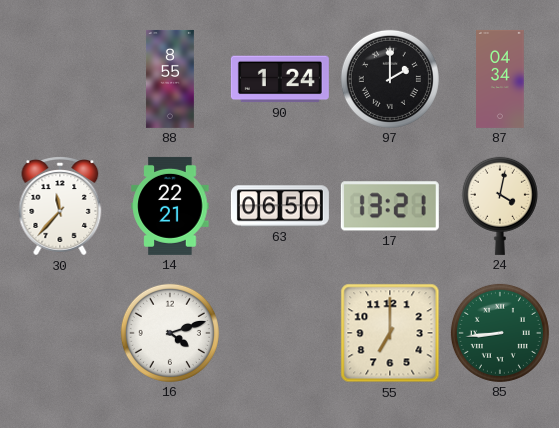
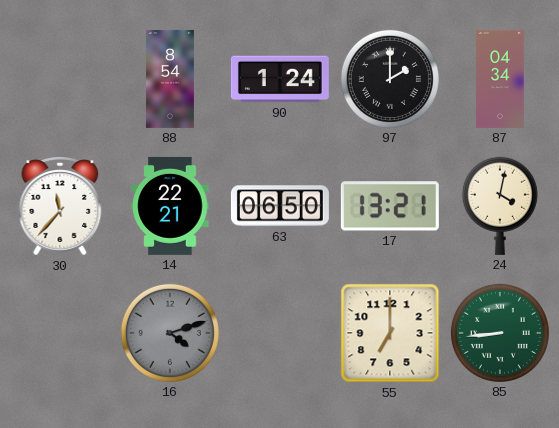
88: 8:55 -> 8:54 (170, 79)
16 dial: white -> grey (170, 333)
